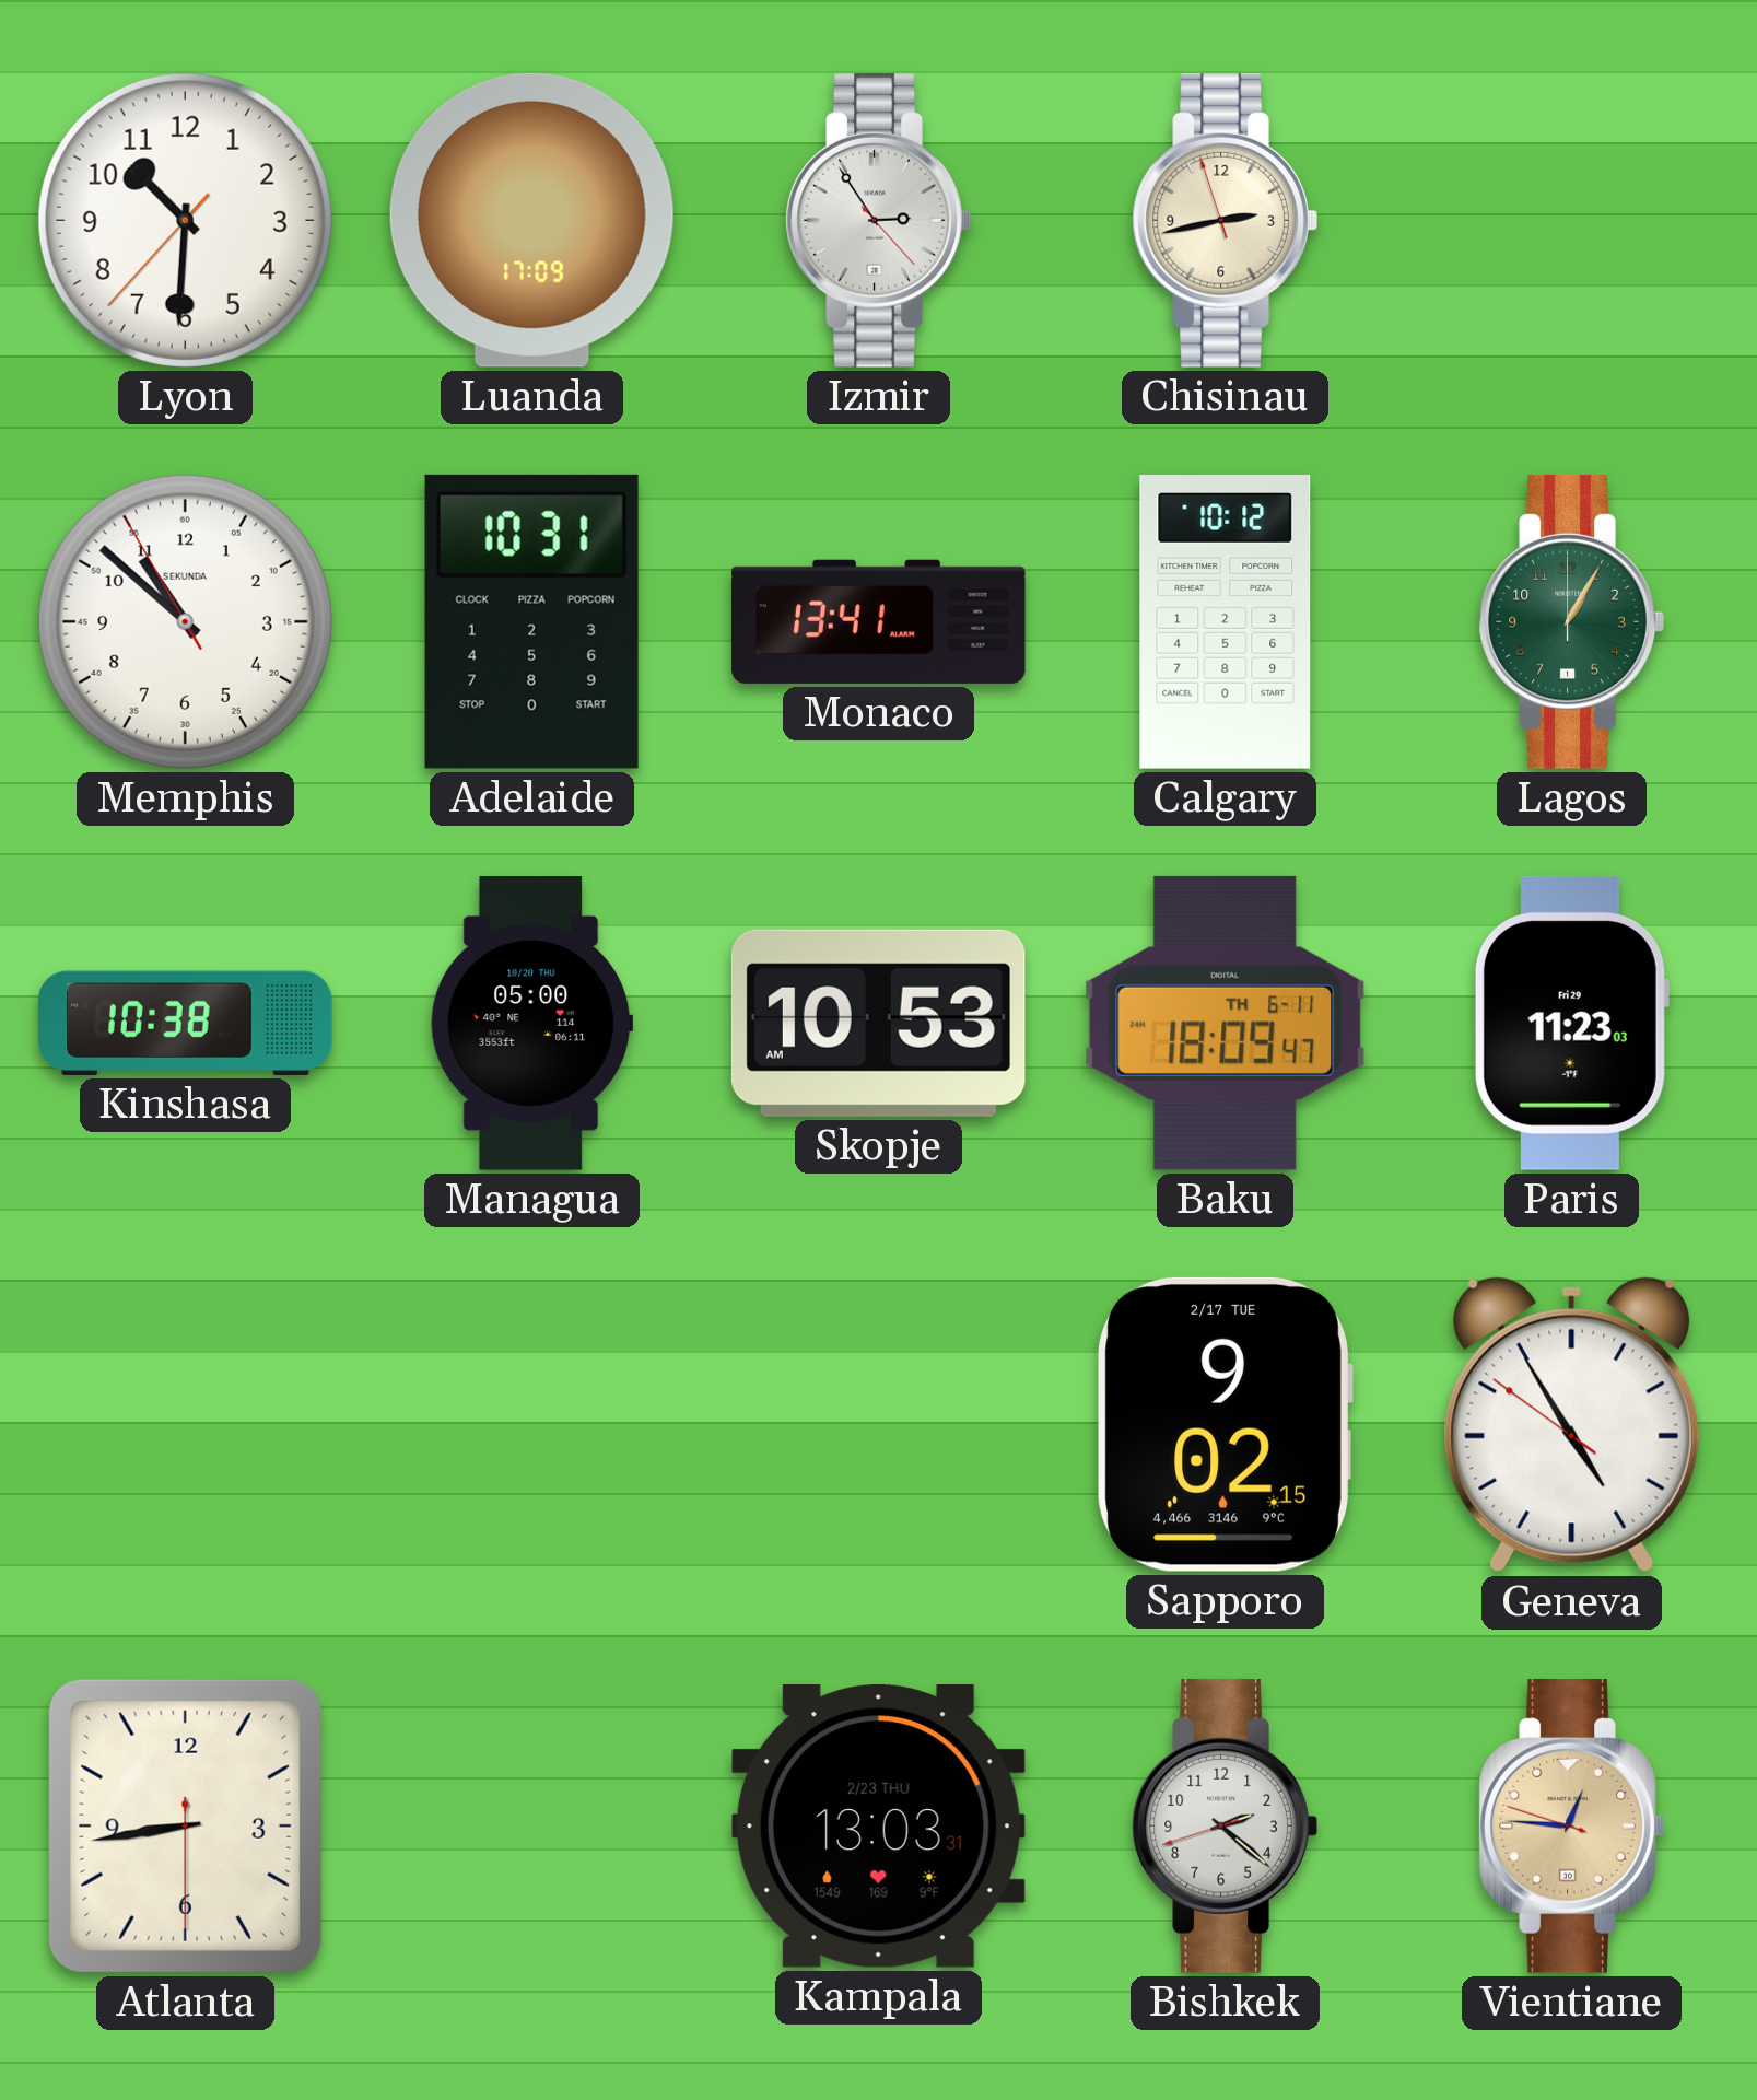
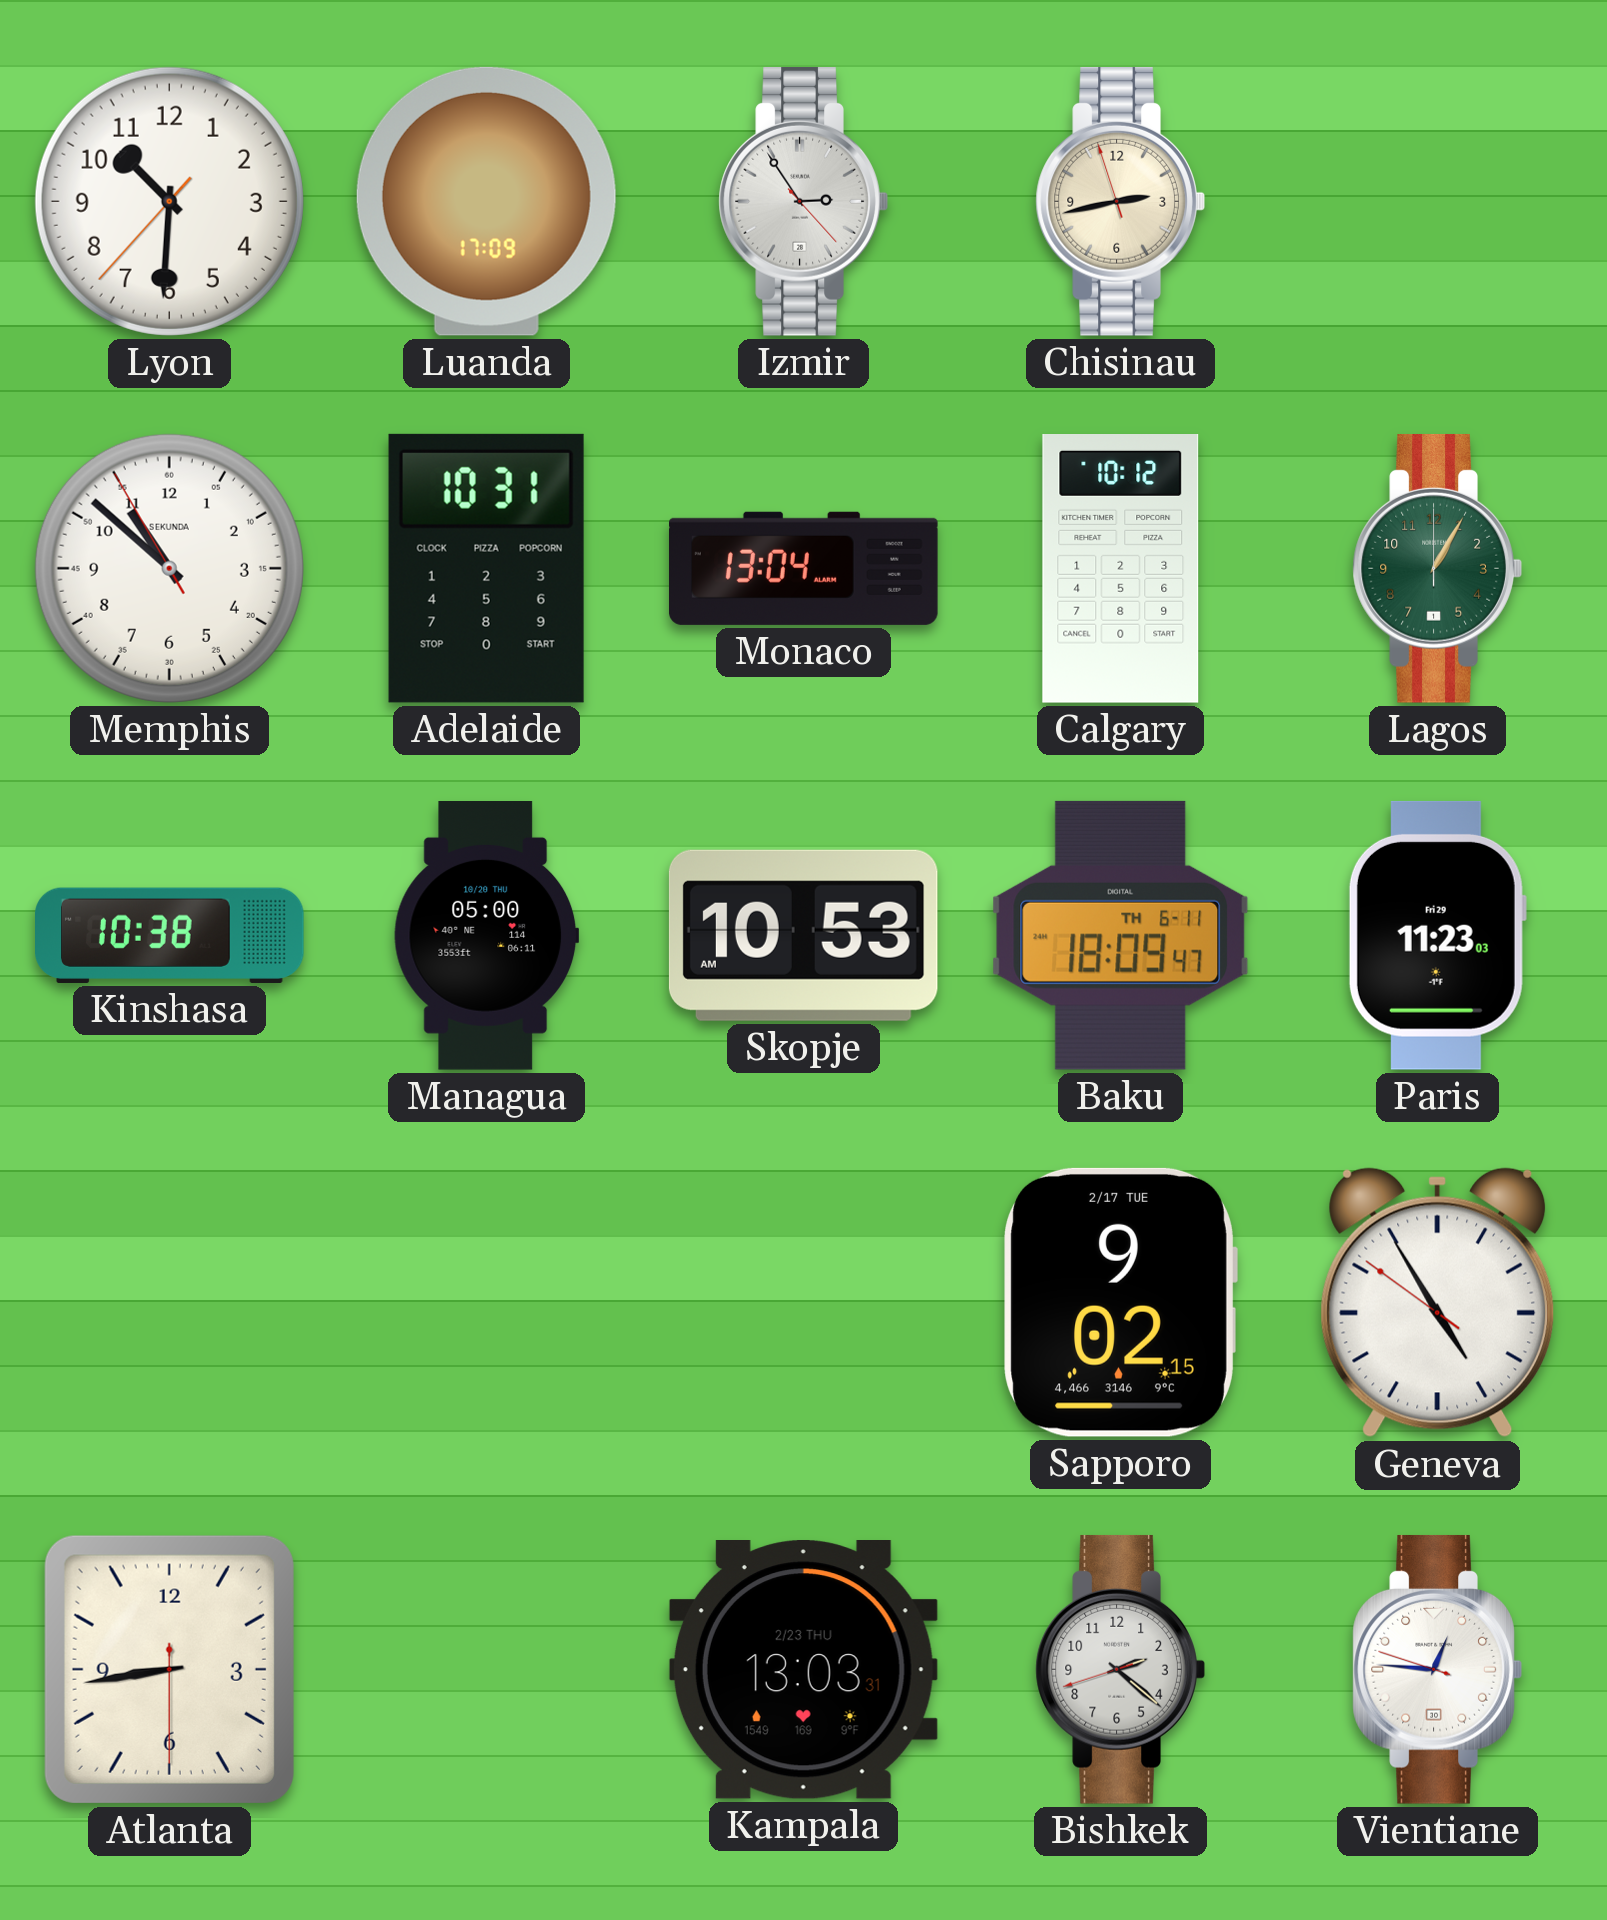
Monaco: 13:41 -> 13:04 (804, 568)
Vientiane dial: champagne -> white (1437, 1669)
